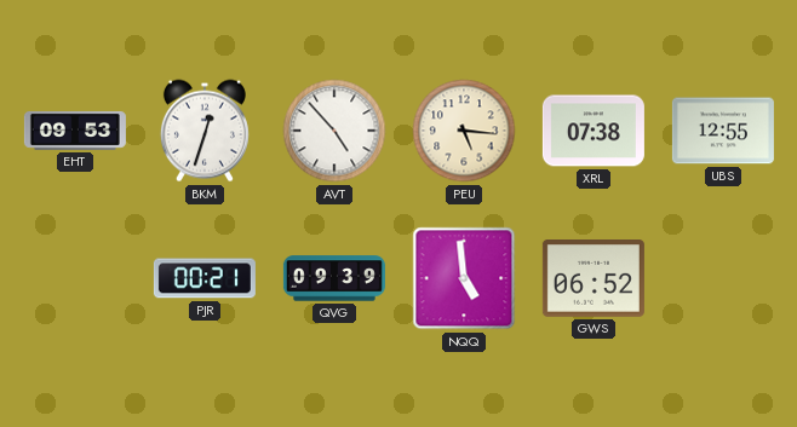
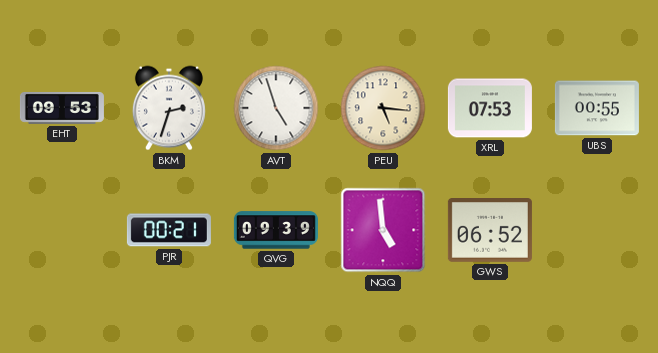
BKM: 12:33 -> 2:33 (169, 108)
AVT: 4:53 -> 4:57 (276, 108)
XRL: 07:38 -> 07:53 (490, 108)
UBS: 12:55 -> 00:55 (597, 108)
